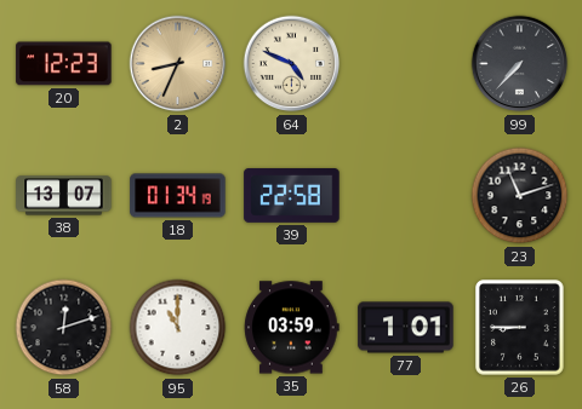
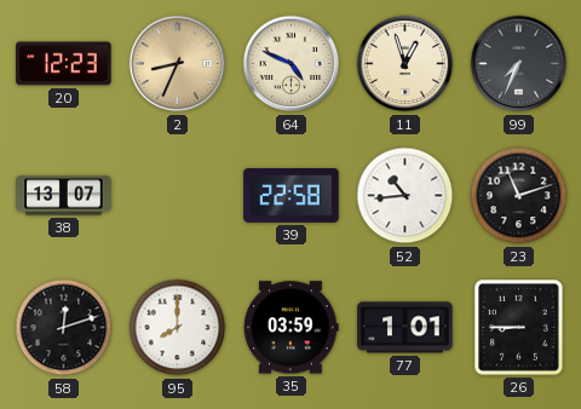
11: none -> 12:57 (405, 64)
99: 7:37 -> 7:34 (519, 64)
18: 01:34 -> none (178, 196)
52: none -> 10:44 (405, 196)
95: 11:00 -> 8:00 (178, 328)
